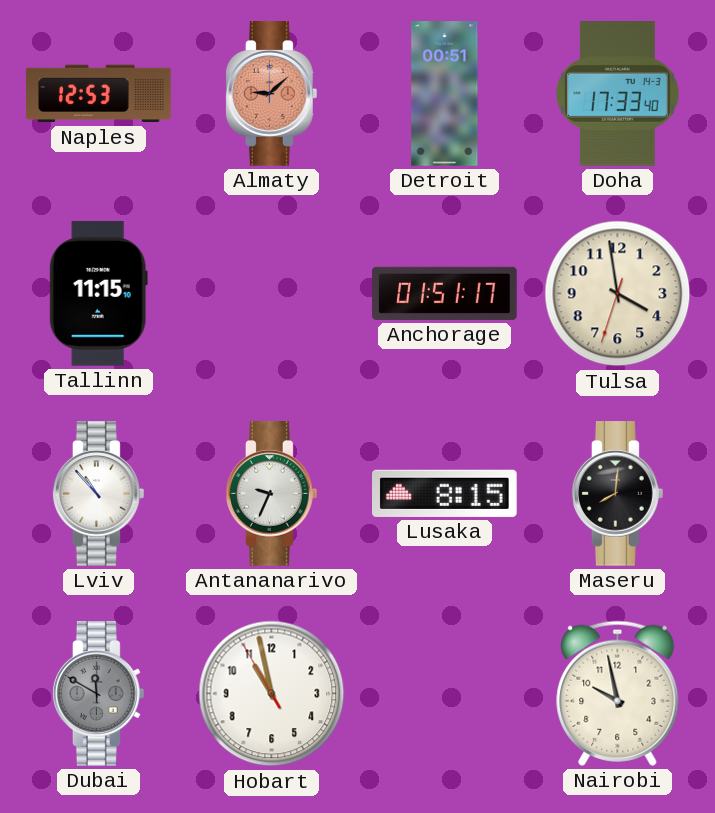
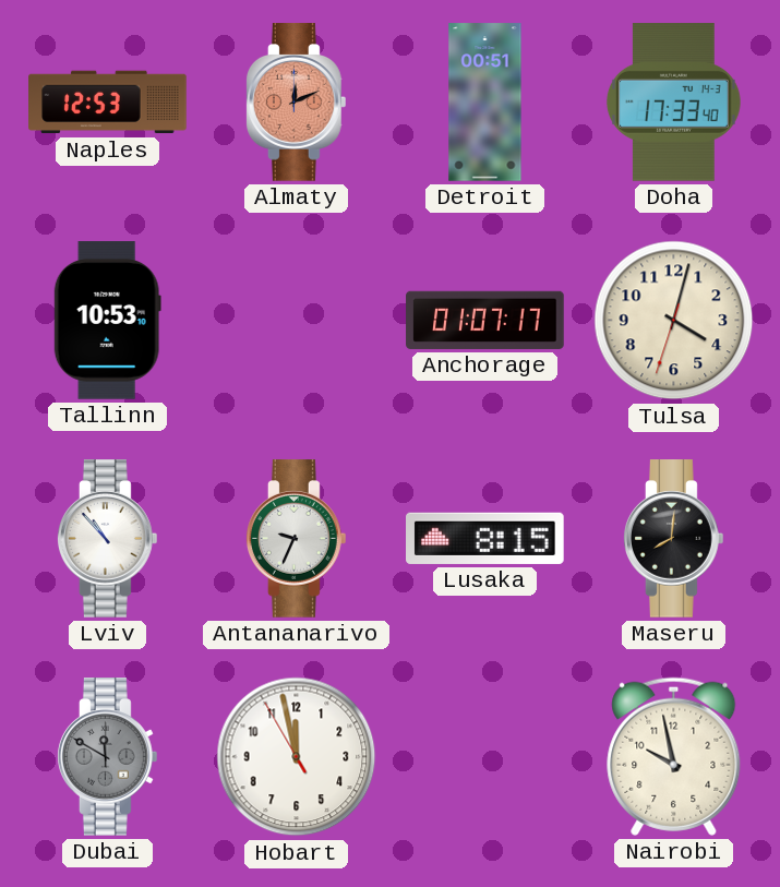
Almaty: 9:08 -> 12:11 (297, 103)
Tallinn: 11:15 -> 10:53 (107, 321)
Anchorage: 01:51 -> 01:07 (485, 320)
Tulsa: 3:58 -> 4:02 (674, 321)
Hobart: 10:57 -> 11:57 (297, 757)
